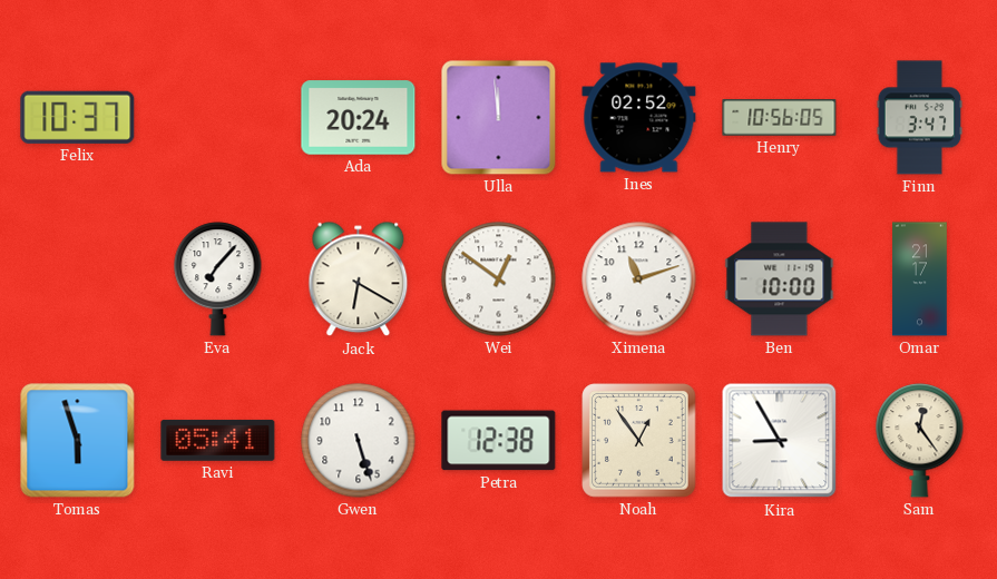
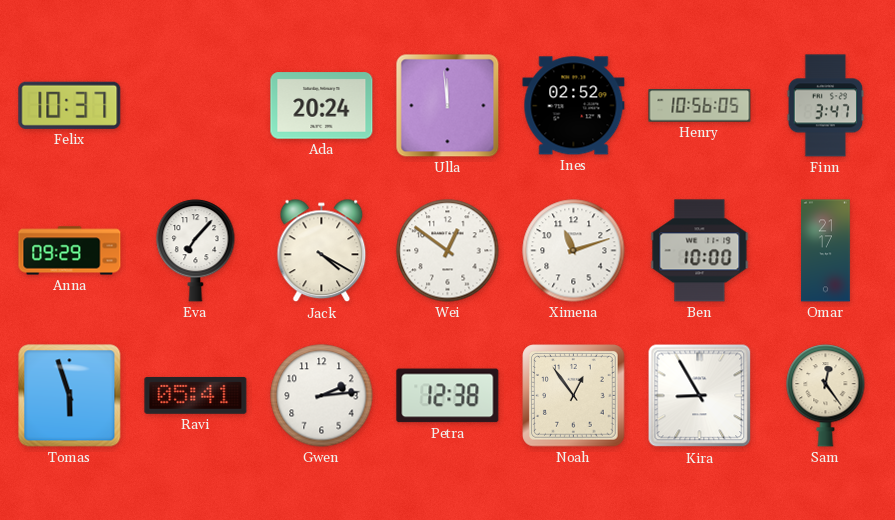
Anna: none -> 09:29 (70, 251)
Jack: 6:20 -> 4:20 (322, 251)
Gwen: 5:27 -> 2:14 (322, 396)
